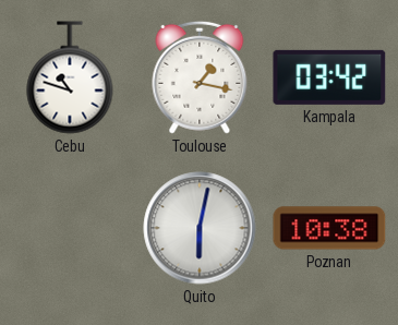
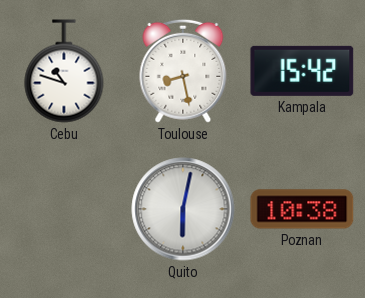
Toulouse: 1:17 -> 8:28 (183, 71)
Kampala: 03:42 -> 15:42 (302, 71)
